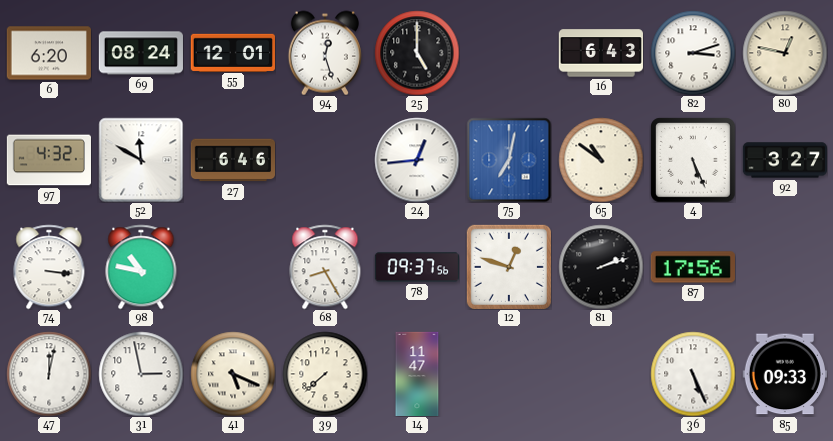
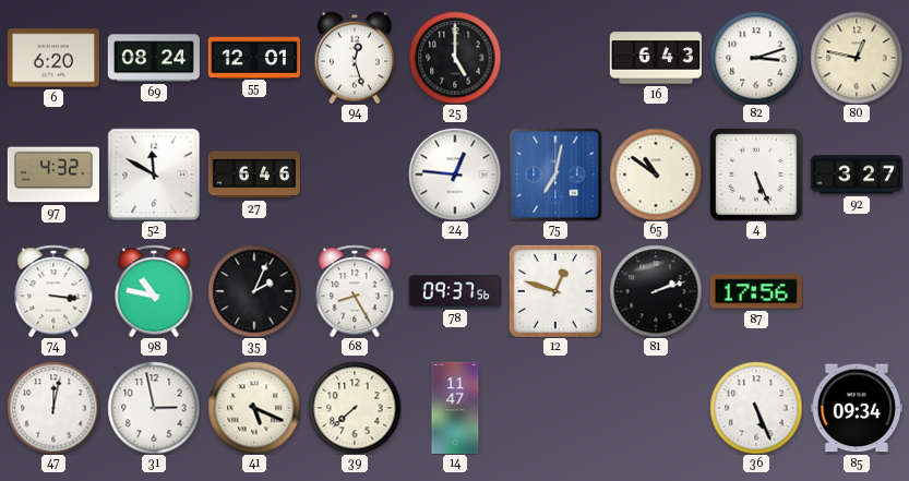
24: 12:44 -> 12:46 (455, 175)
35: none -> 2:04 (254, 291)
85: 09:33 -> 09:34 (857, 408)
